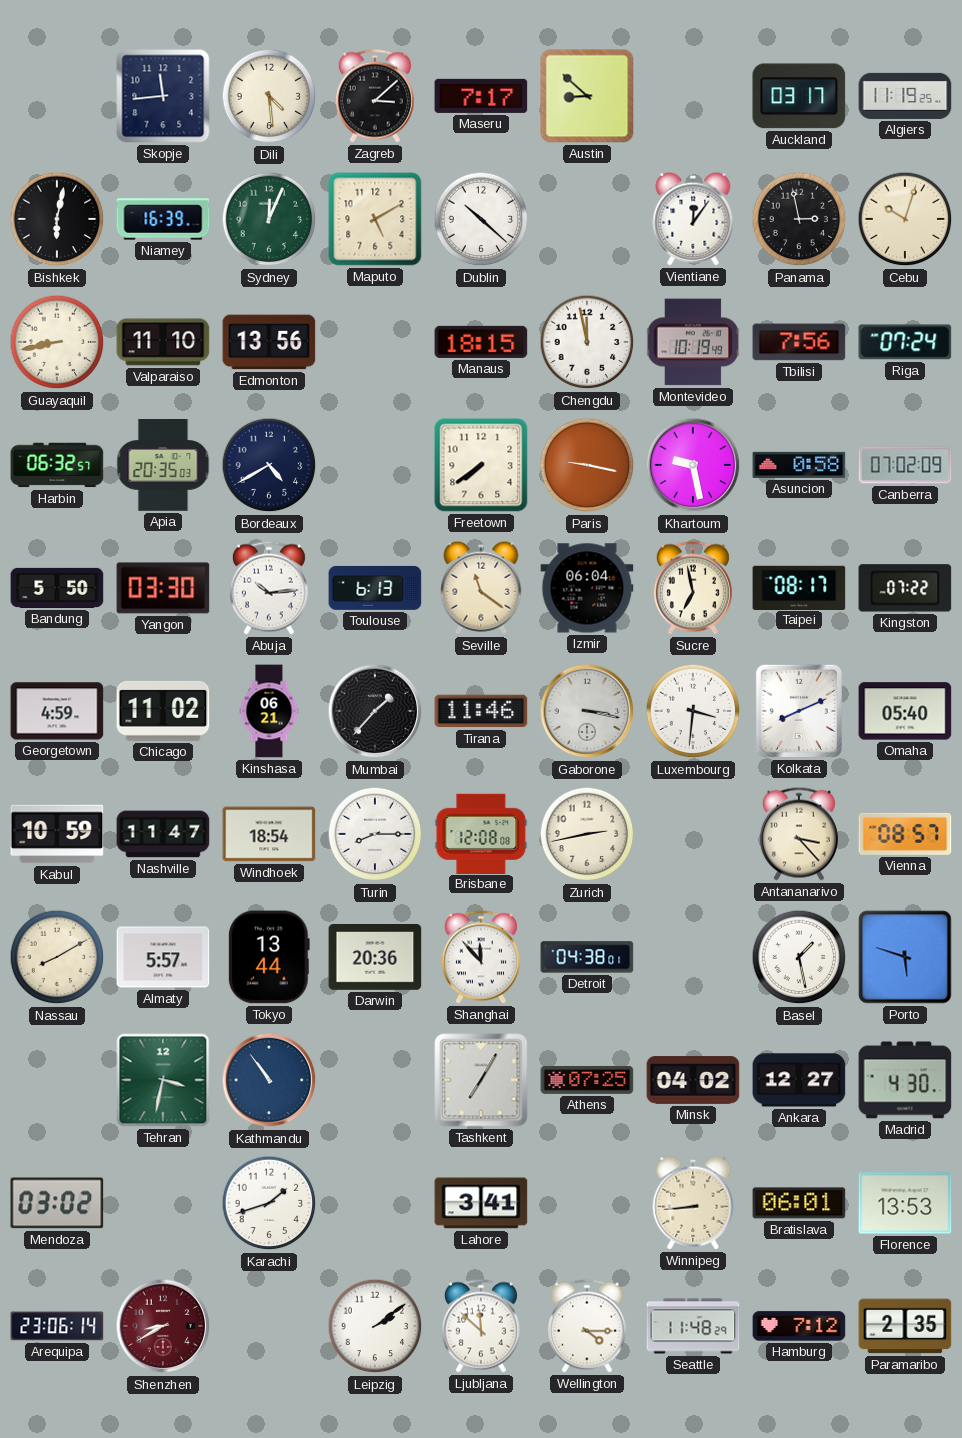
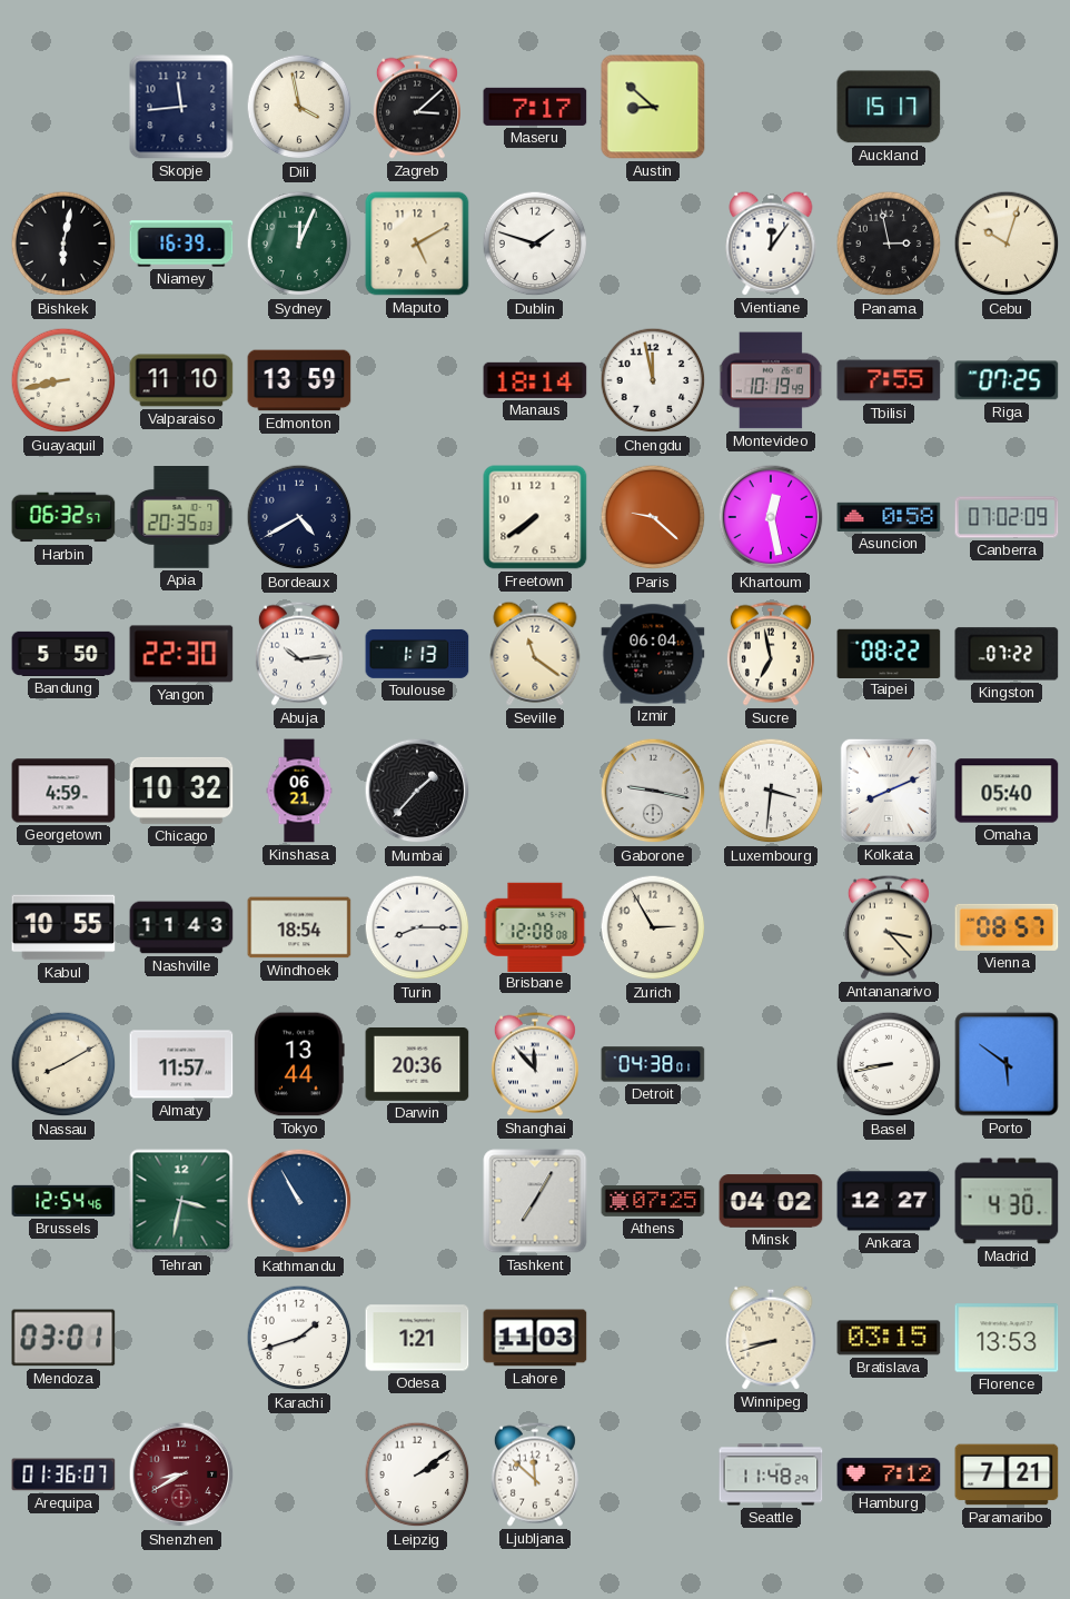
Dili: 4:29 -> 3:58 (299, 107)
Auckland: 03:17 -> 15:17 (889, 107)
Algiers: 11:19 -> none (905, 96)
Dublin: 10:22 -> 1:48 (535, 244)
Edmonton: 13:56 -> 13:59 (299, 380)
Manaus: 18:15 -> 18:14 (535, 380)
Tbilisi: 7:56 -> 7:55 (889, 380)
Riga: 07:24 -> 07:25 (1007, 380)
Paris: 9:17 -> 9:22 (653, 517)
Khartoum: 9:28 -> 12:28 (771, 517)
Yangon: 03:30 -> 22:30 (181, 654)
Toulouse: 6:13 -> 1:13 (417, 654)
Taipei: 08:17 -> 08:22 (889, 653)
Chicago: 11:02 -> 10:32 (181, 791)
Tirana: 11:46 -> none (481, 711)
Gaborone: 3:17 -> 9:17 (653, 791)
Kabul: 10:59 -> 10:55 (63, 927)
Nashville: 11:47 -> 11:43 (181, 927)
Zurich: 2:43 -> 2:55 (653, 927)
Almaty: 5:57 -> 11:57 (181, 1064)
Basel: 1:28 -> 8:43 (889, 1064)
Porto: 5:48 -> 5:51 (1007, 1064)
Brussels: none -> 12:54 (63, 1201)
Kathmandu: 10:54 -> 10:55 (299, 1201)
Mendoza: 03:02 -> 03:01 (63, 1338)
Odesa: none -> 1:21 (417, 1338)
Lahore: 3:41 -> 11:03 (535, 1338)
Winnipeg: 8:44 -> 8:42 (771, 1338)
Bratislava: 06:01 -> 03:15 (889, 1338)
Arequipa: 23:06 -> 01:36 (63, 1474)
Wellington: 4:15 -> none (587, 1326)
Paramaribo: 2:35 -> 7:21 (1007, 1474)
